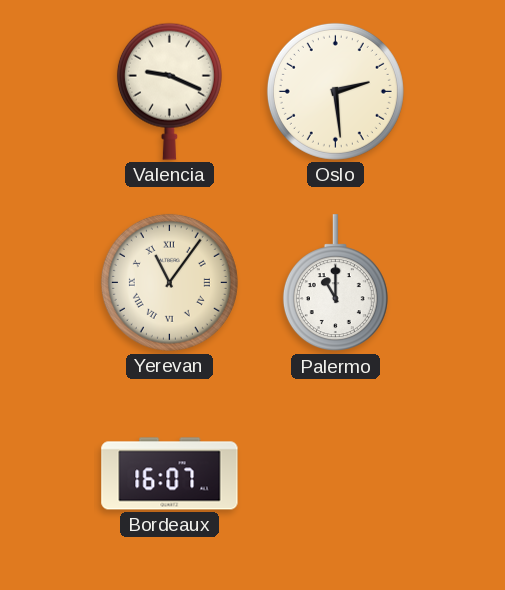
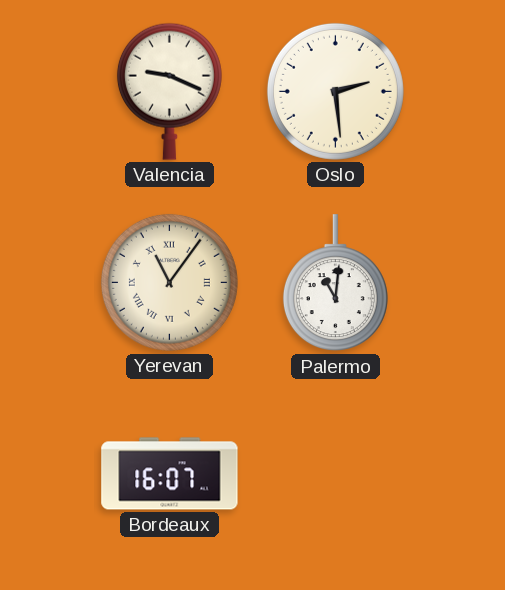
Palermo: 11:00 -> 11:01 (335, 283)
